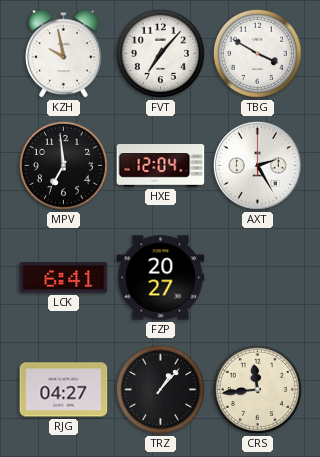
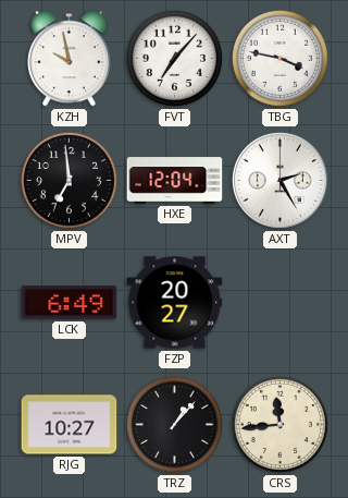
TBG: 3:50 -> 3:47 (279, 58)
LCK: 6:41 -> 6:49 (70, 303)
RJG: 04:27 -> 10:27 (70, 425)
